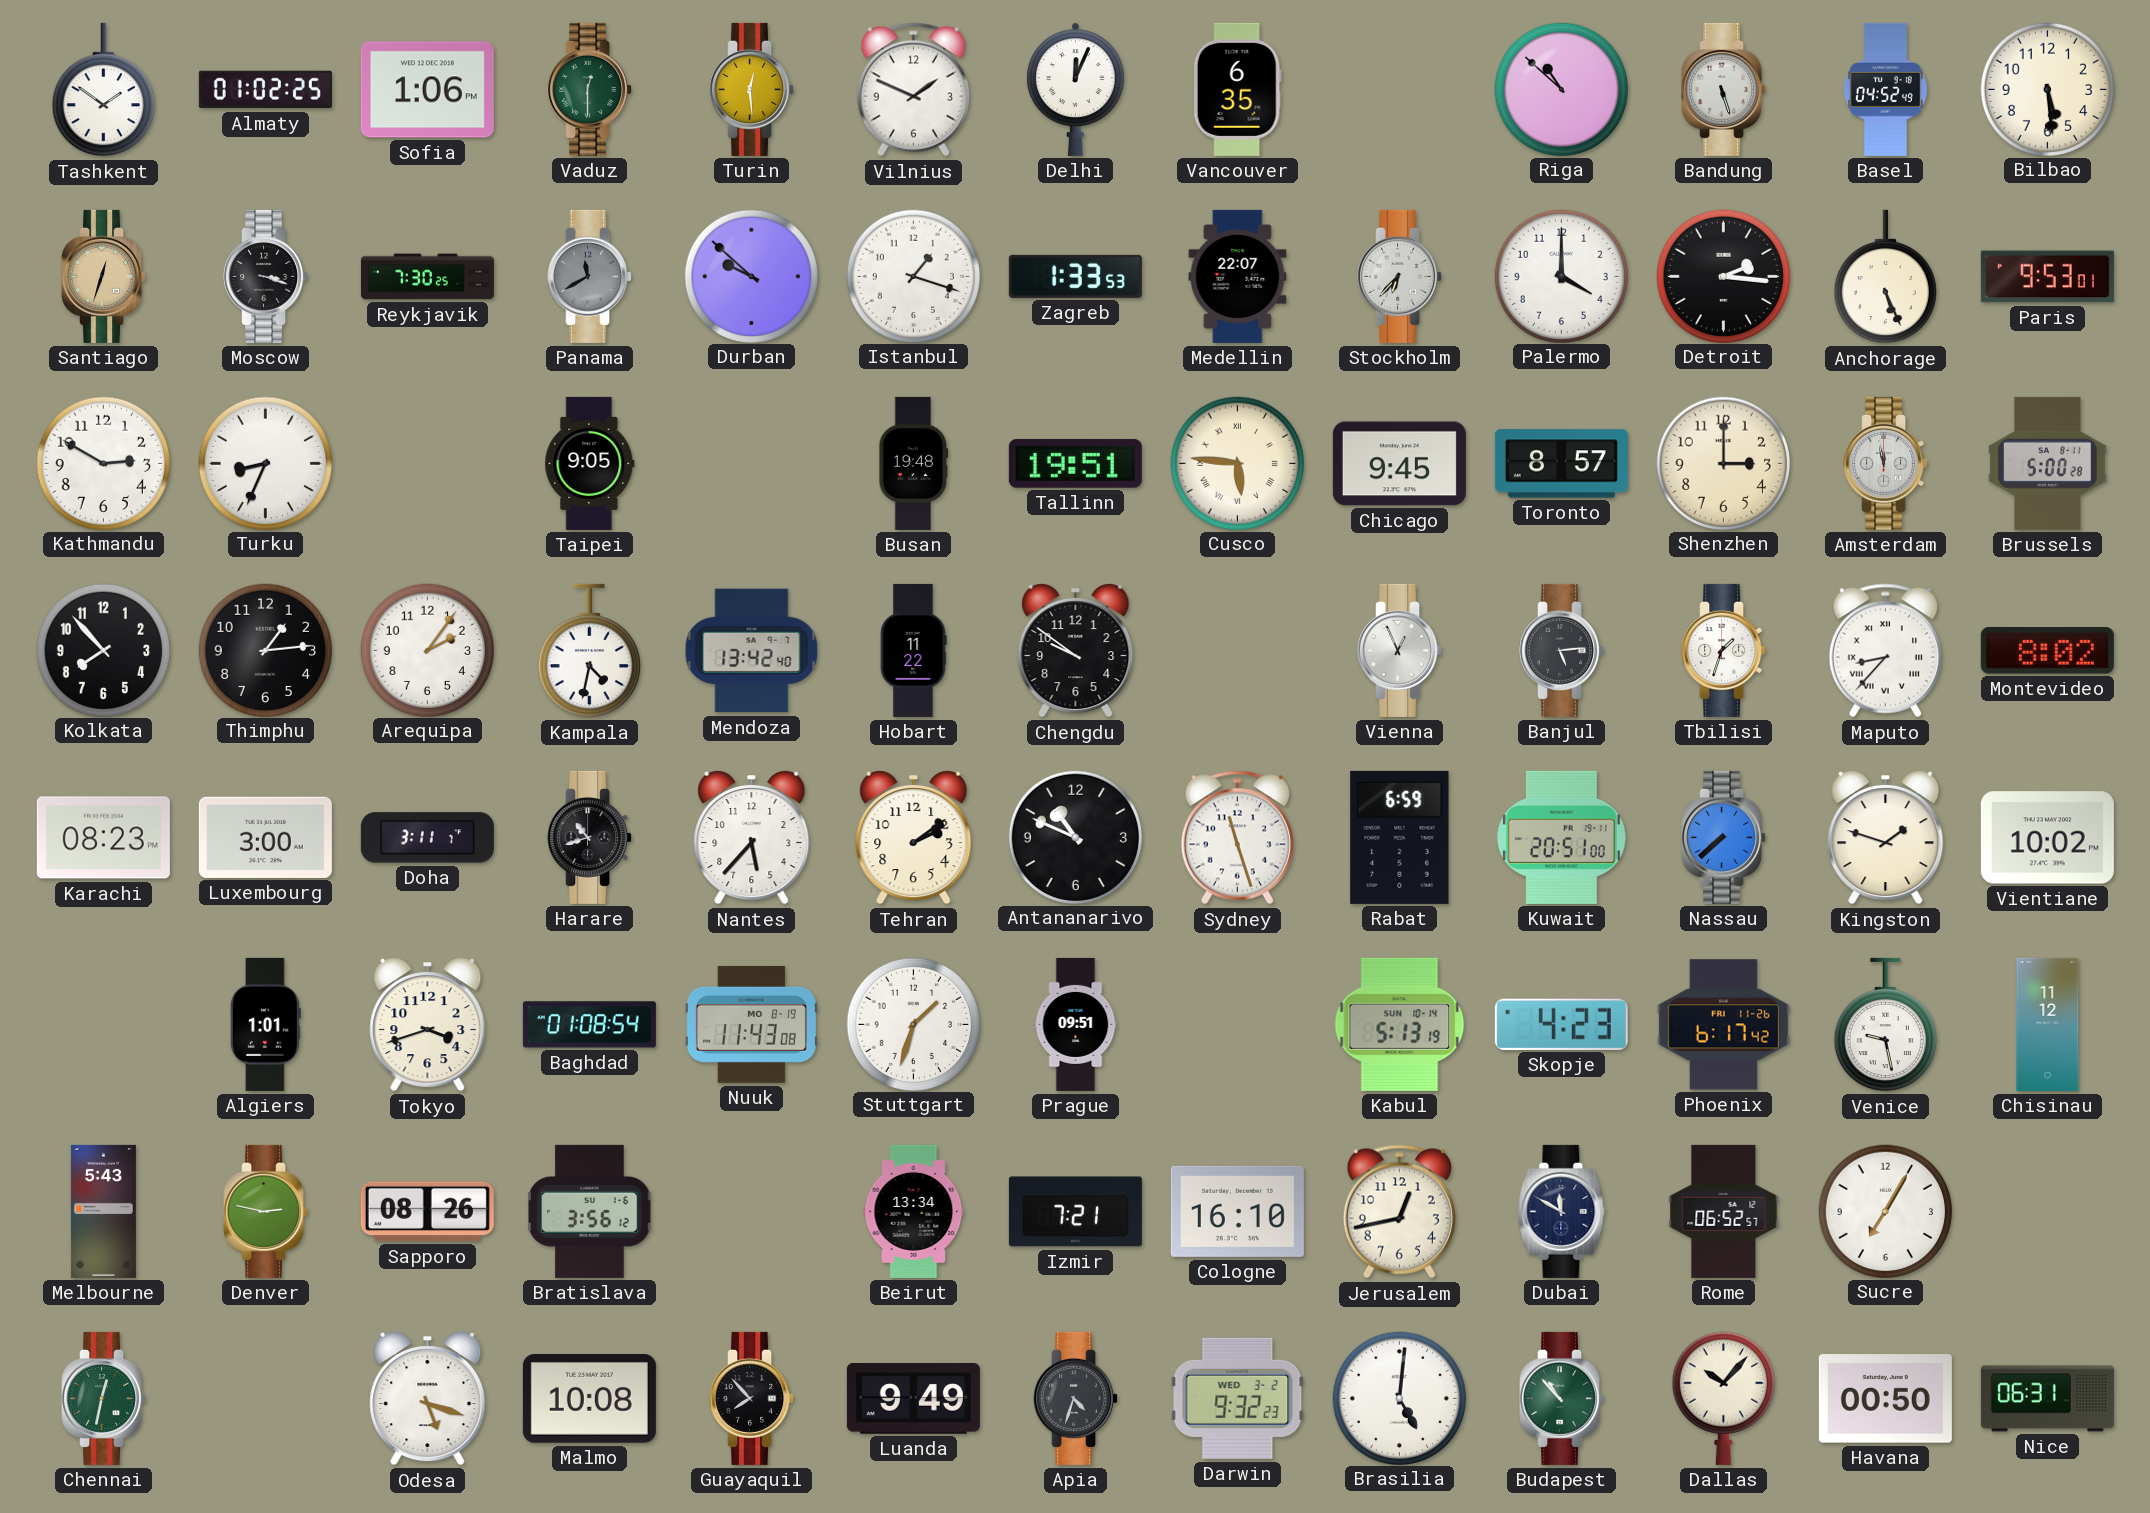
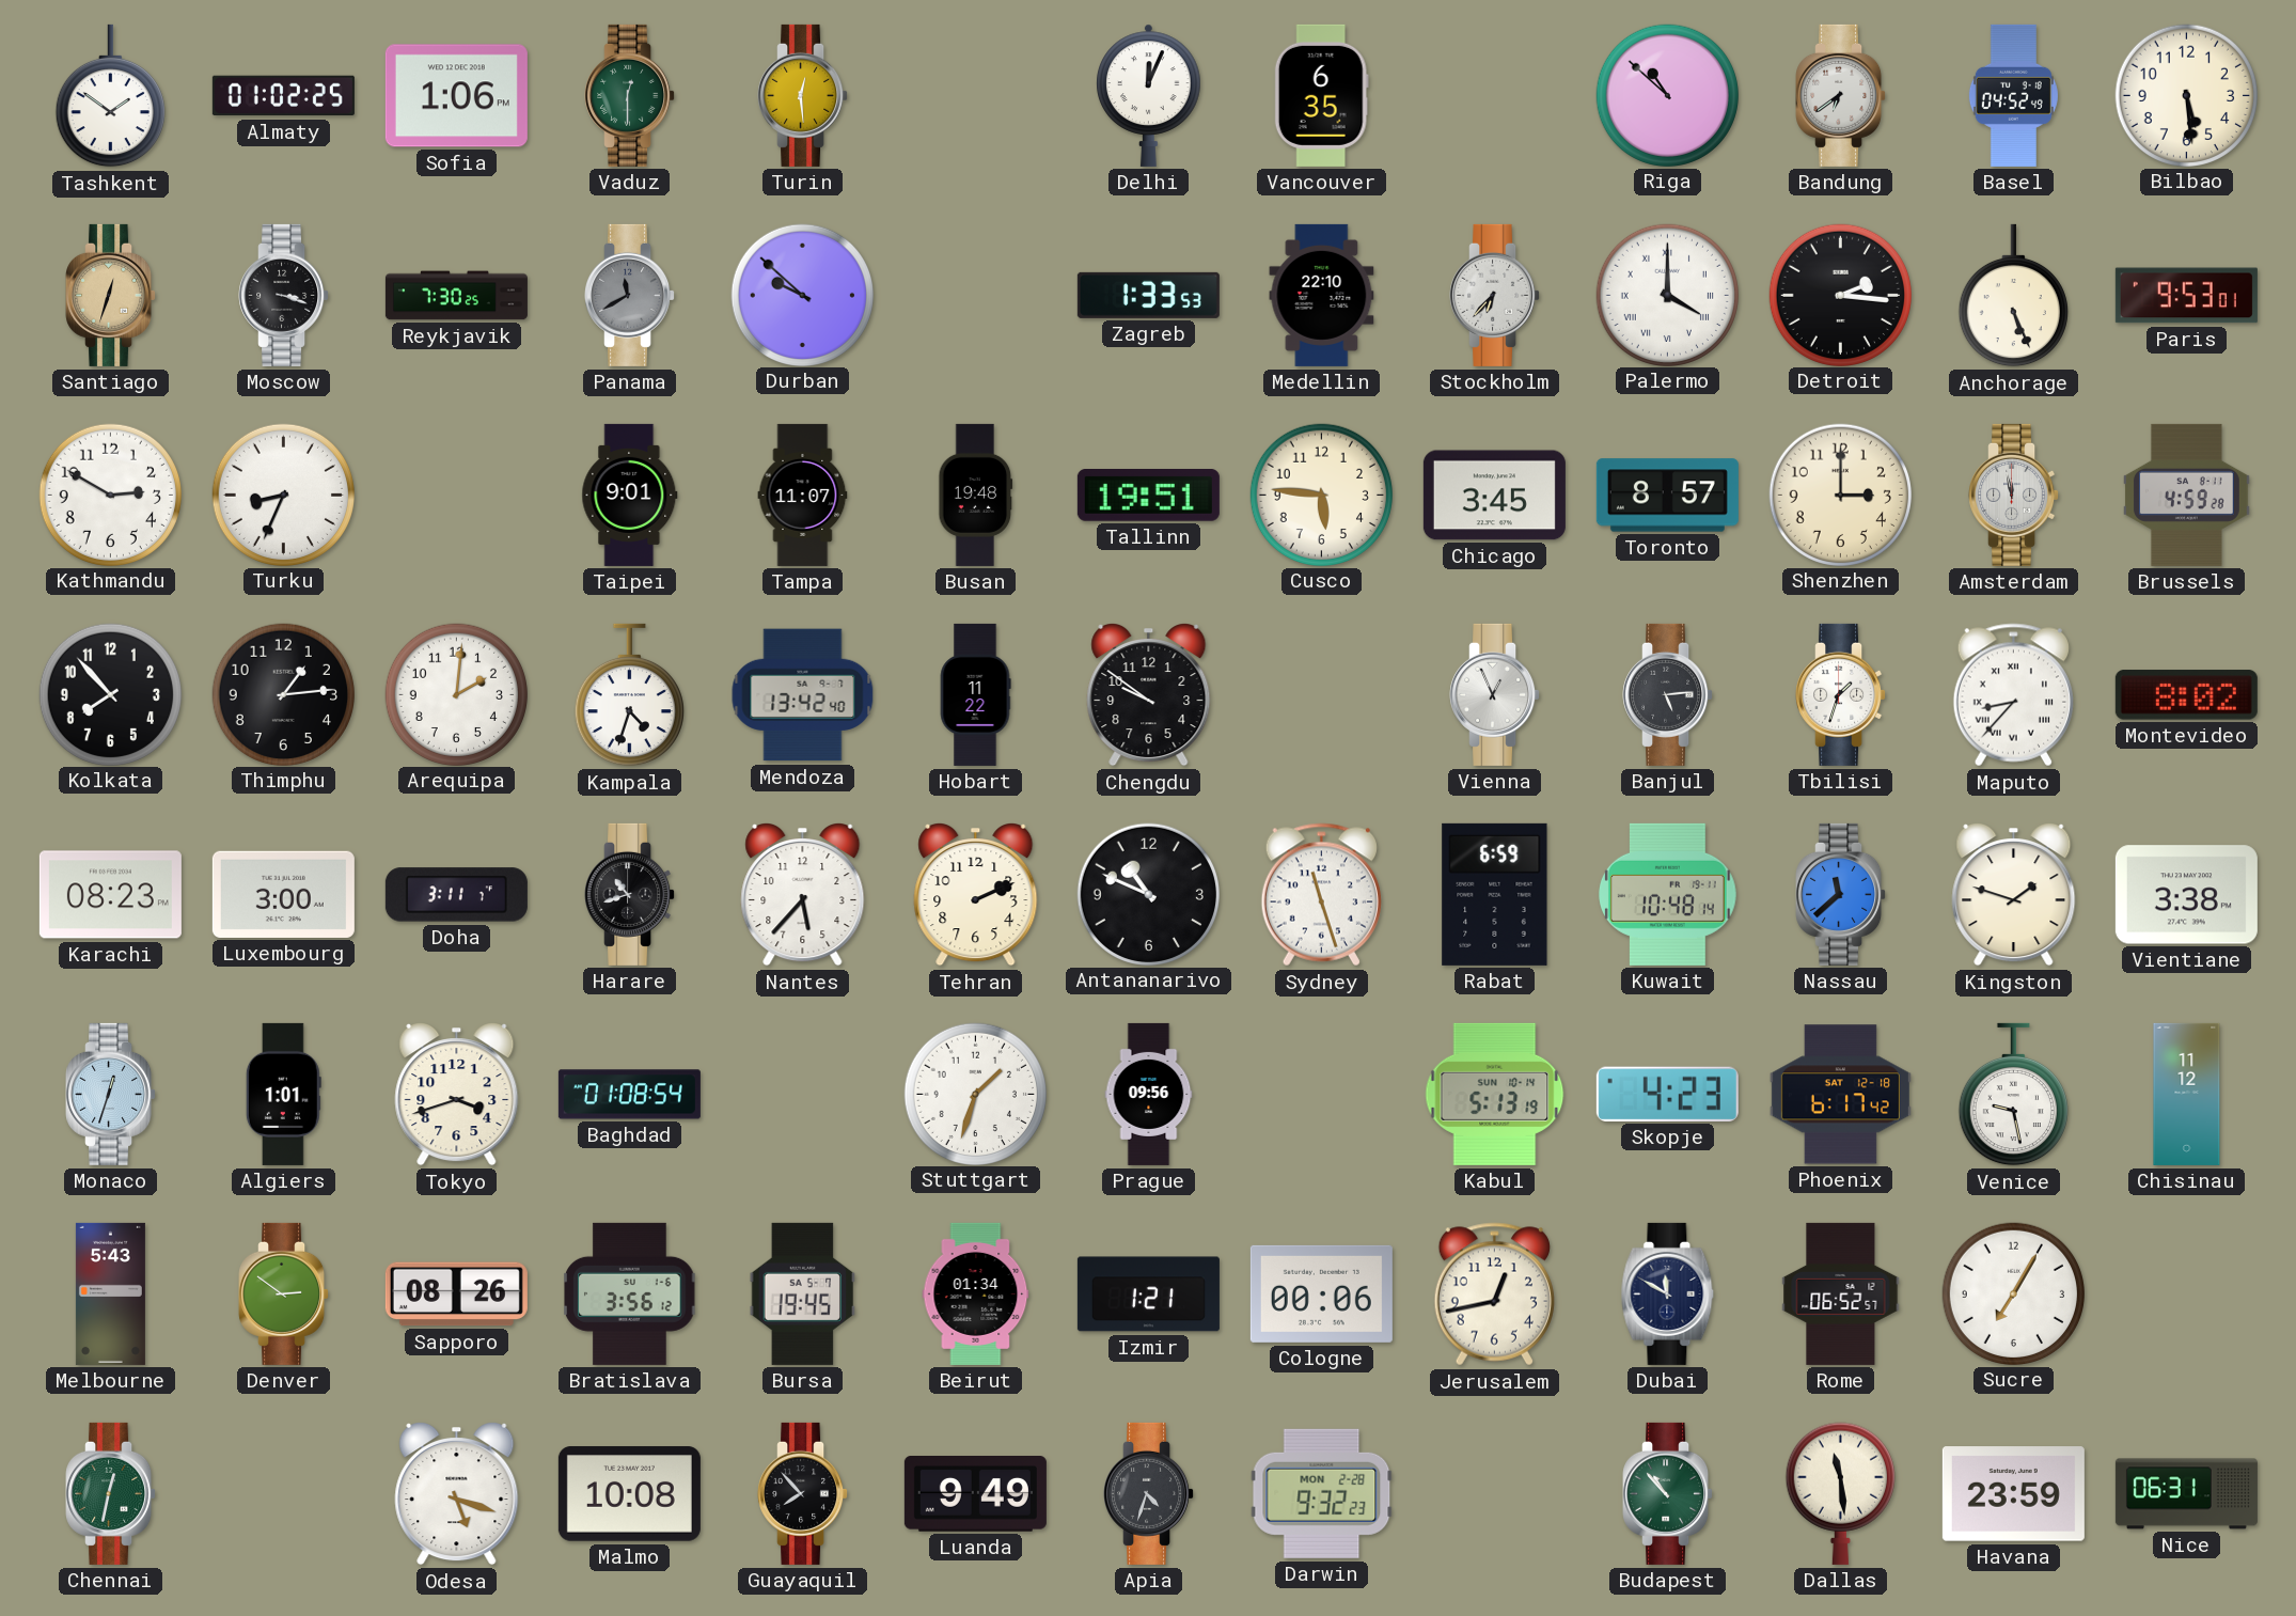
Vilnius: 1:49 -> none (913, 90)
Bandung: 5:27 -> 6:39 (1841, 95)
Istanbul: 1:18 -> none (913, 276)
Medellin: 22:07 -> 22:10 (1322, 295)
Palermo numerals: Arabic -> Roman (1667, 295)
Taipei: 9:05 -> 9:01 (630, 495)
Tampa: none -> 11:07 (803, 495)
Cusco numerals: Roman -> Arabic (1321, 495)
Chicago: 9:45 -> 3:45 (1494, 496)
Brussels: 5:00 -> 4:59 (2187, 495)
Arequipa: 2:06 -> 2:01 (456, 694)
Kampala: 4:32 -> 4:33 (629, 695)
Tehran: 2:09 -> 2:11 (976, 895)
Kuwait: 20:51 -> 10:48 (1668, 894)
Nassau: 7:38 -> 11:38 (1841, 894)
Vientiane: 10:02 -> 3:38 (2186, 895)
Monaco: none -> 12:33 (111, 1094)
Nuuk: 11:43 -> none (751, 1024)
Prague: 09:51 -> 09:56 (1149, 1094)
Phoenix date: FRI 11-26 -> SAT 12-18 (1840, 1095)
Denver: 2:47 -> 2:51 (284, 1293)
Bursa: none -> 19:45 (803, 1293)
Beirut: 13:34 -> 01:34 (976, 1293)
Izmir: 7:21 -> 1:21 (1148, 1295)
Cologne: 16:10 -> 00:06 (1321, 1293)
Darwin date: WED 3-2 -> MON 2-28 (1322, 1493)
Brasilia: 5:01 -> none (1399, 1398)
Dallas: 10:07 -> 11:29 (1840, 1493)
Havana: 00:50 -> 23:59 (2013, 1494)
